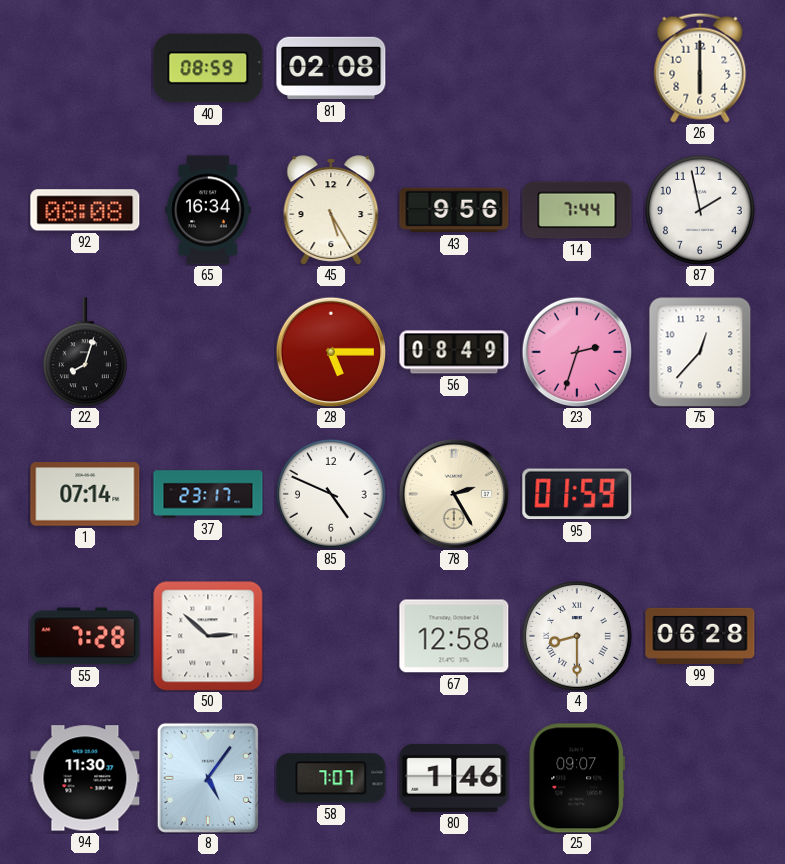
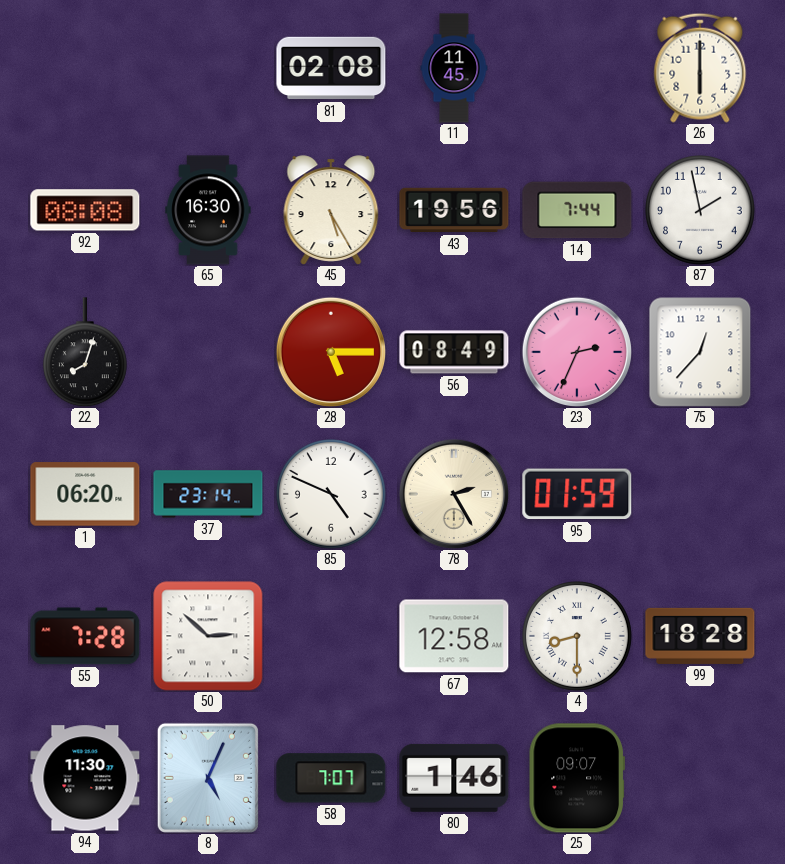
40: 08:59 -> none (208, 68)
11: none -> 11:45 (454, 68)
65: 16:34 -> 16:30 (208, 210)
43: 9:56 -> 19:56 (454, 210)
23: 2:33 -> 2:34 (576, 351)
1: 07:14 -> 06:20 (85, 494)
37: 23:17 -> 23:14 (208, 494)
99: 06:28 -> 18:28 (700, 636)
8: 5:06 -> 5:04 (208, 778)
